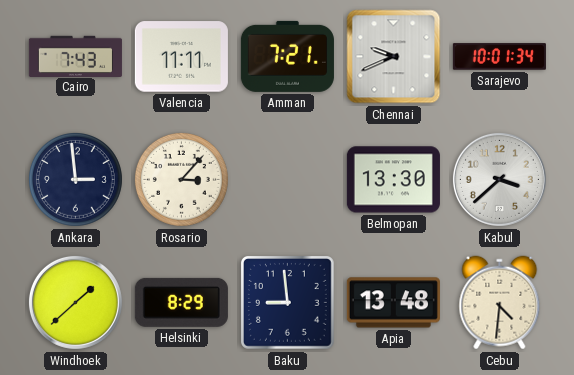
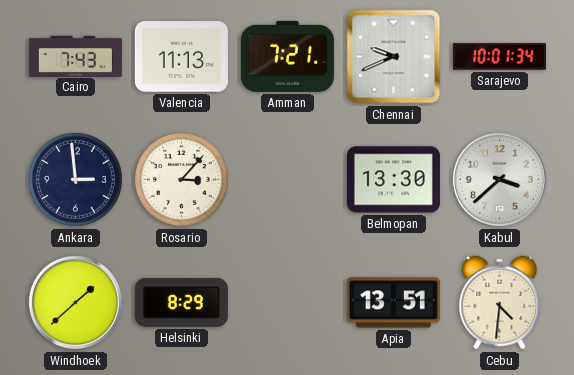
Valencia: 11:11 -> 11:13 (181, 57)
Baku: 8:59 -> none (287, 302)
Apia: 13:48 -> 13:51 (393, 303)
